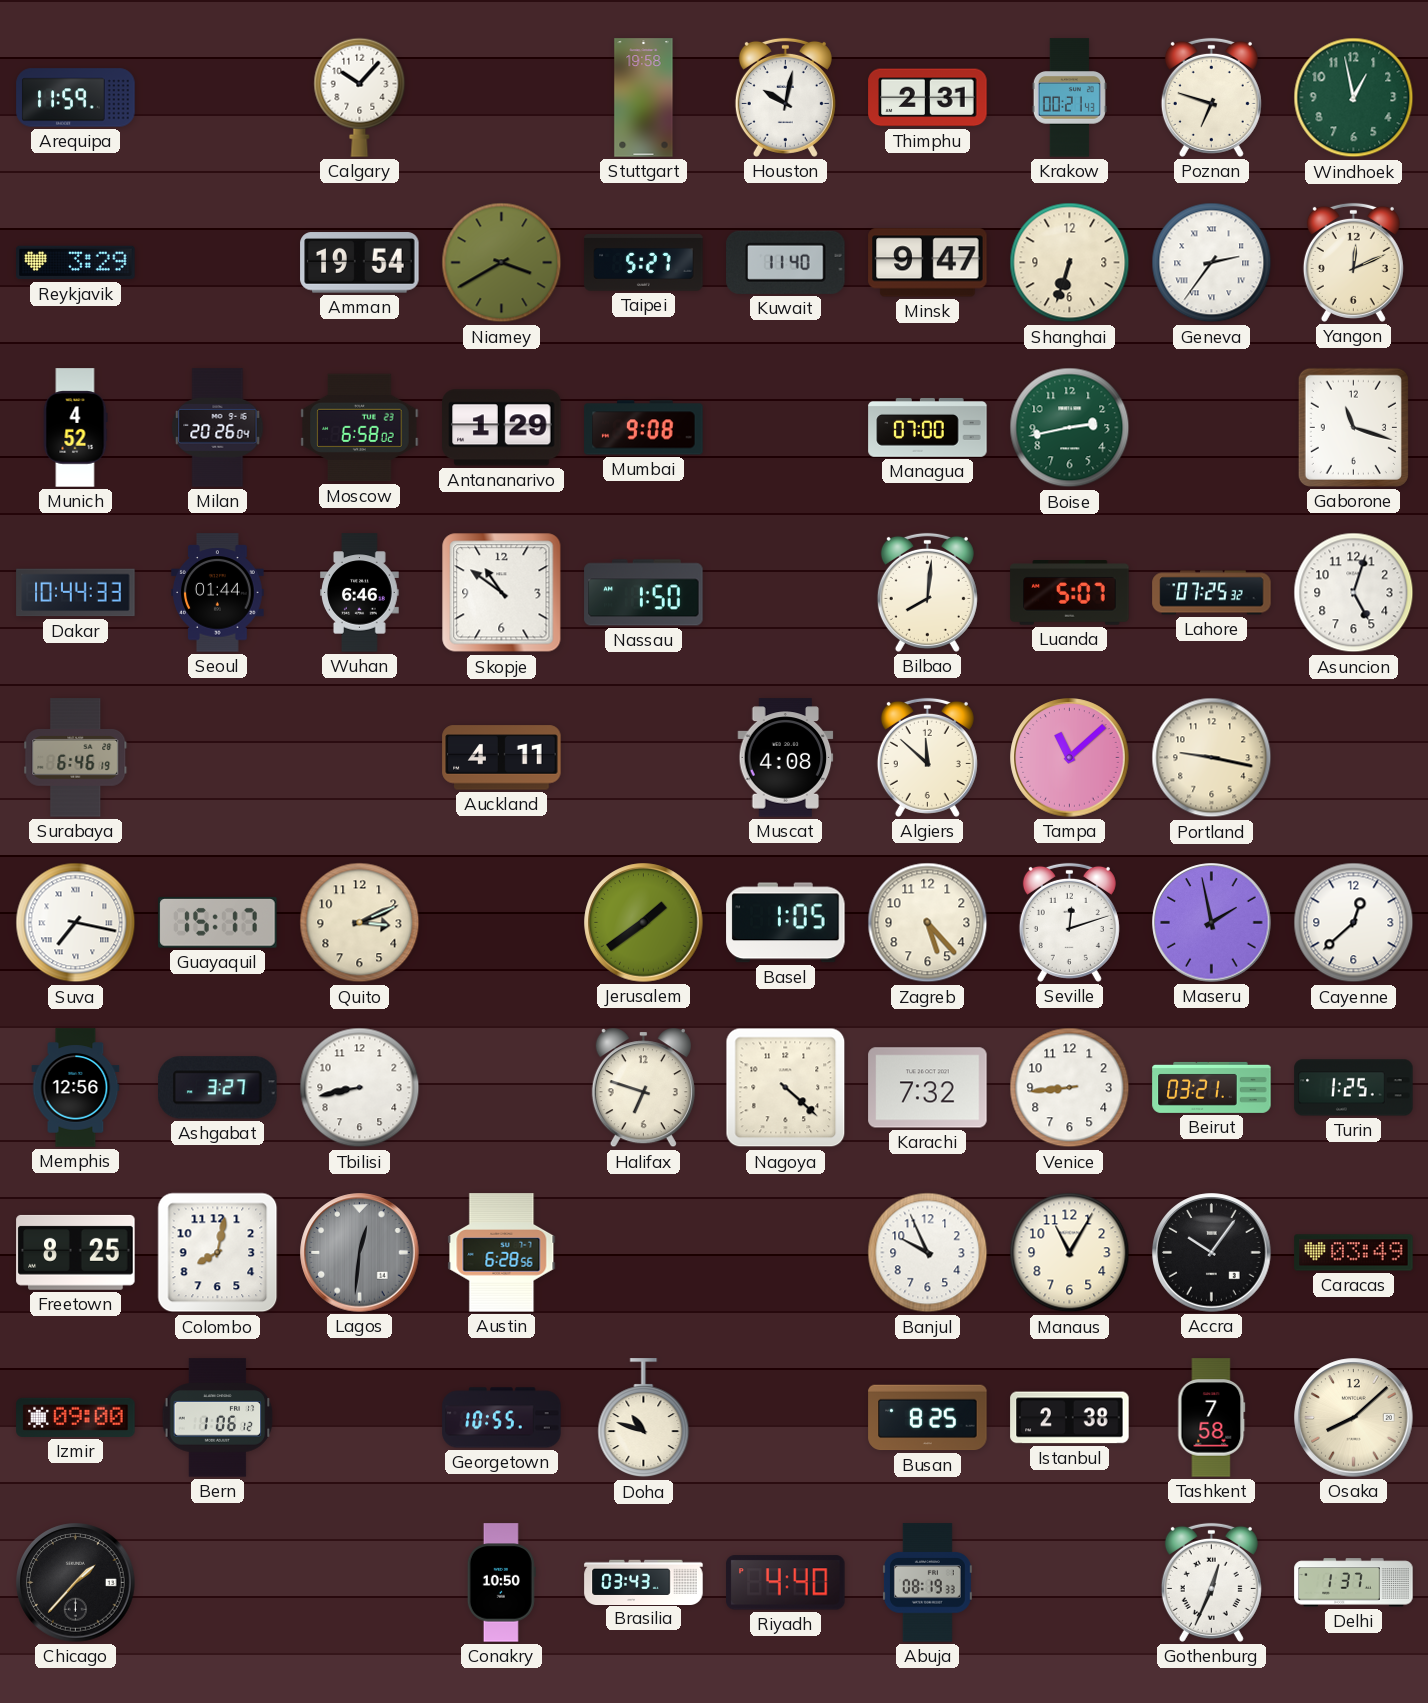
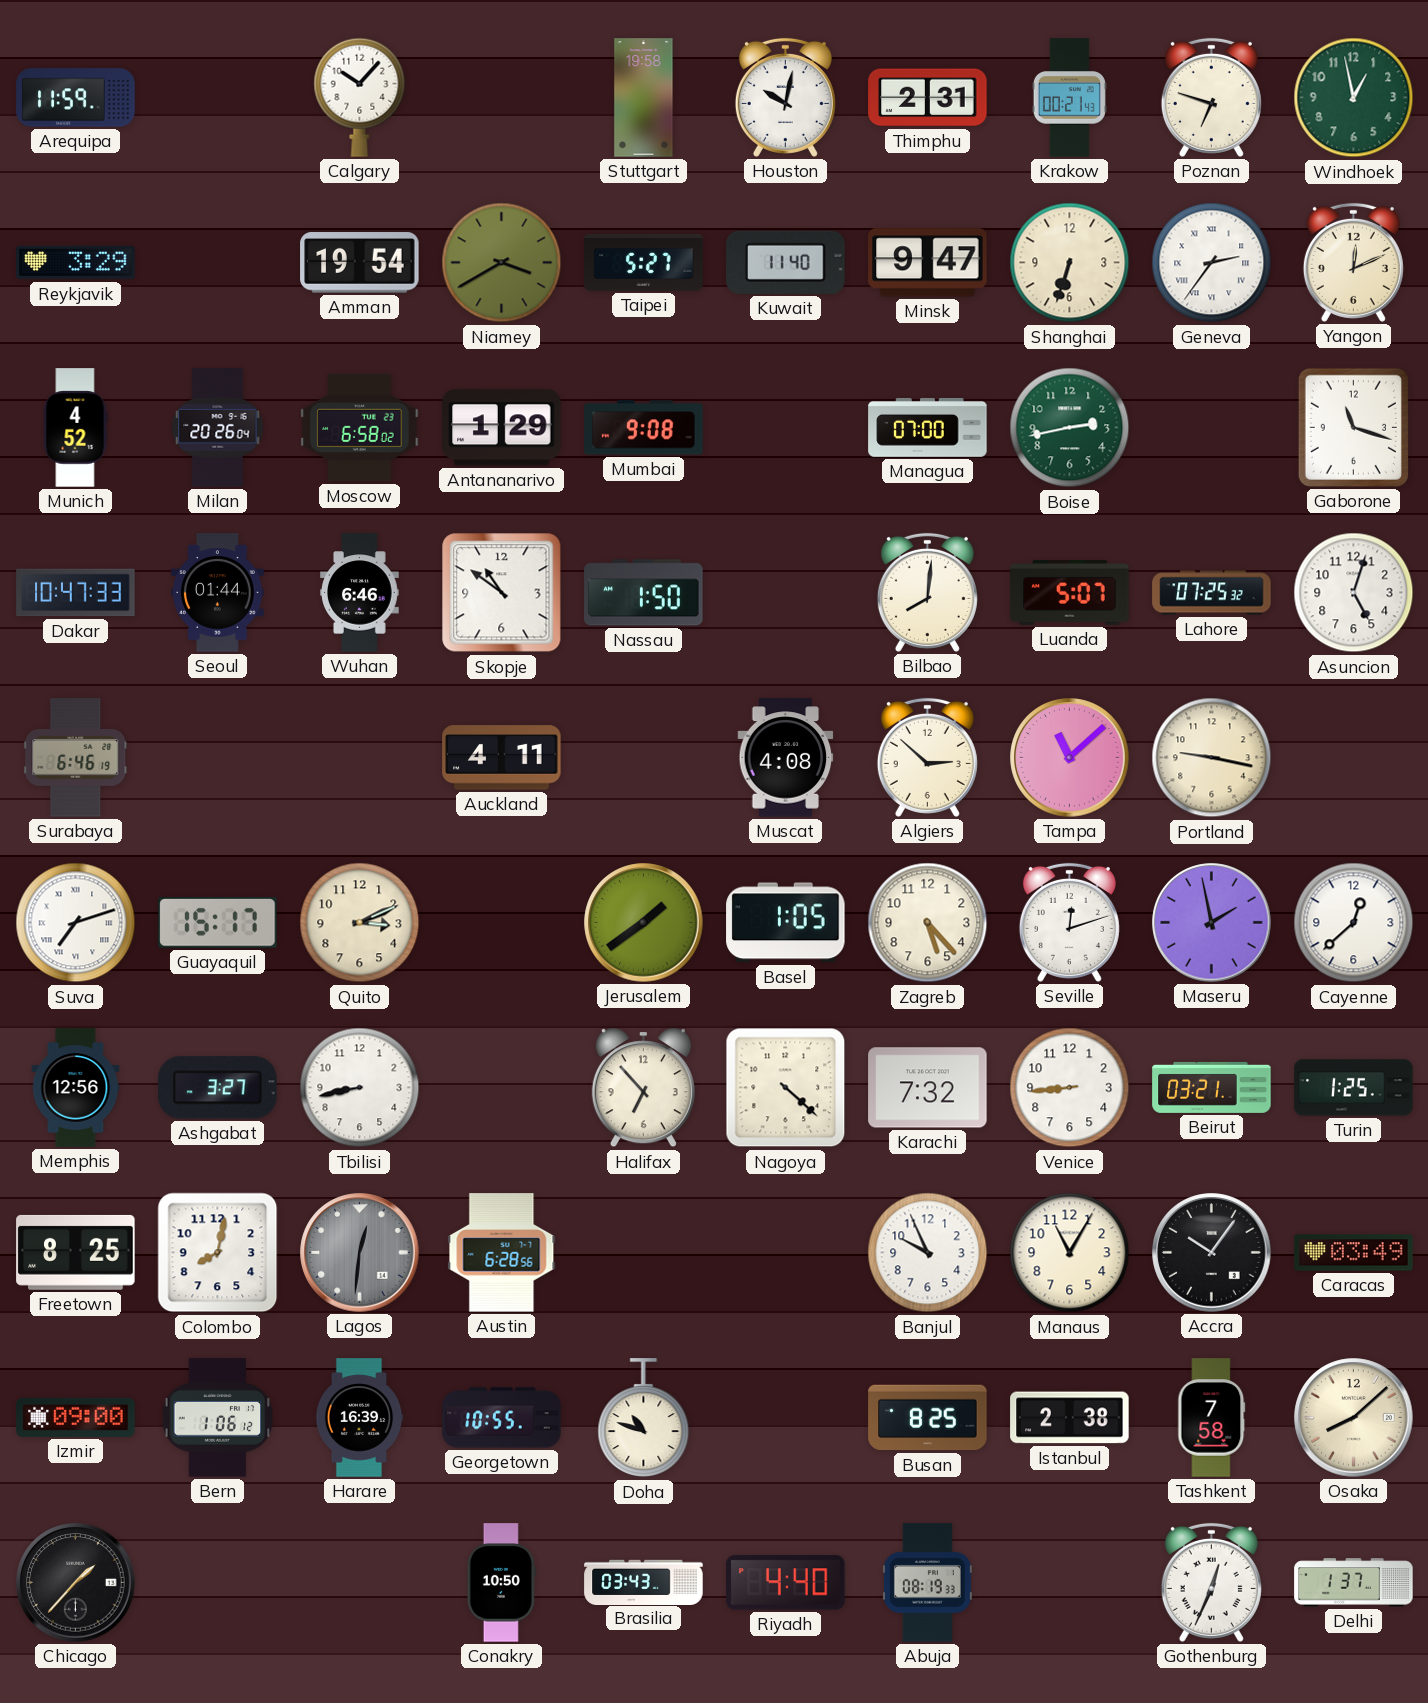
Dakar: 10:44 -> 10:47 (76, 593)
Algiers: 11:52 -> 2:52 (927, 757)
Suva: 7:17 -> 7:12 (76, 923)
Halifax: 6:48 -> 6:53 (643, 1088)
Harare: none -> 16:39 (359, 1418)
